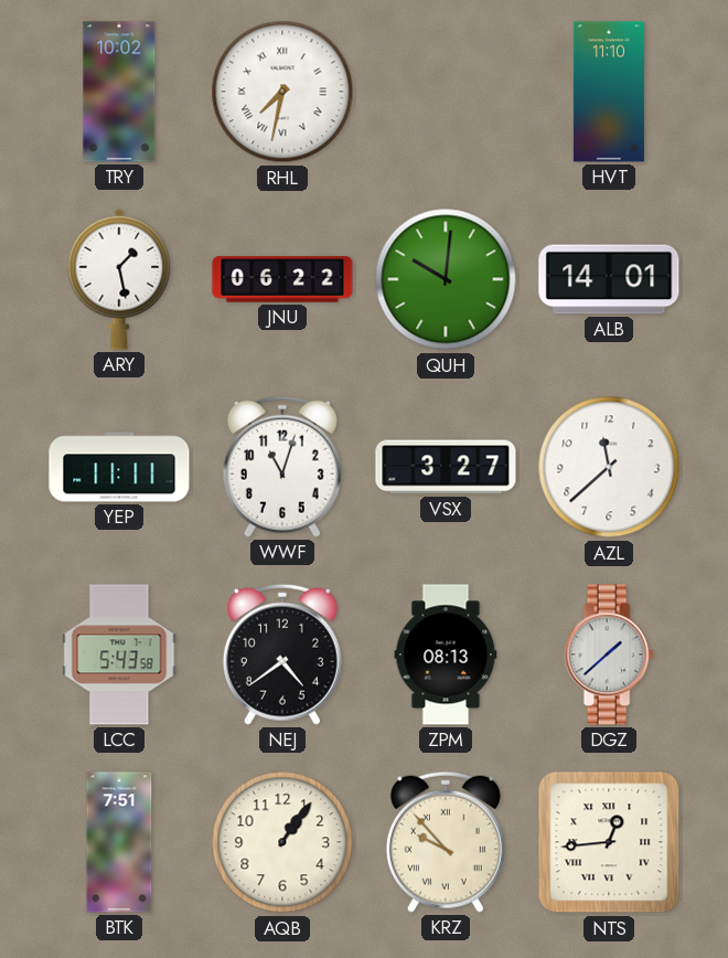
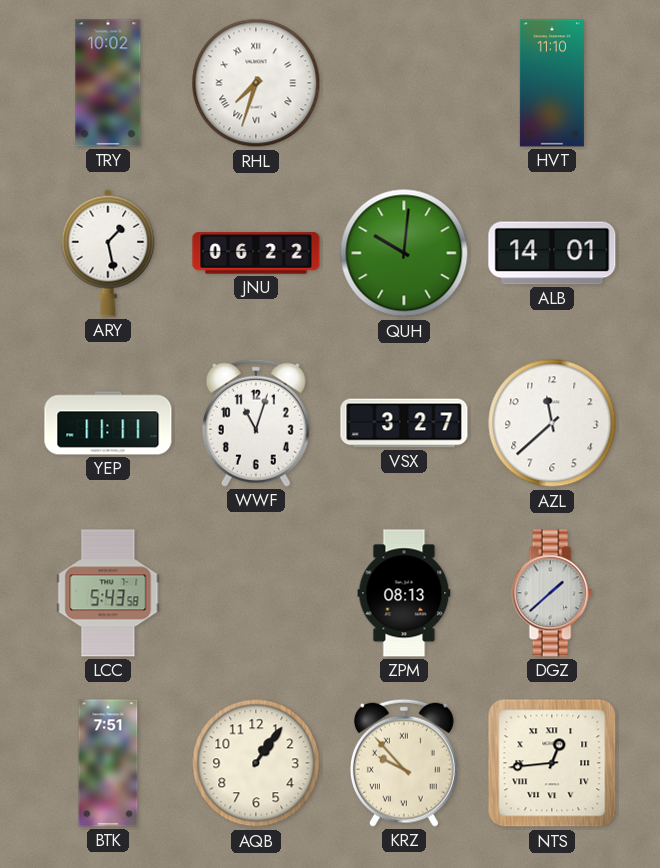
RHL: 7:32 -> 7:33 (256, 83)
NEJ: 4:39 -> none (282, 654)
